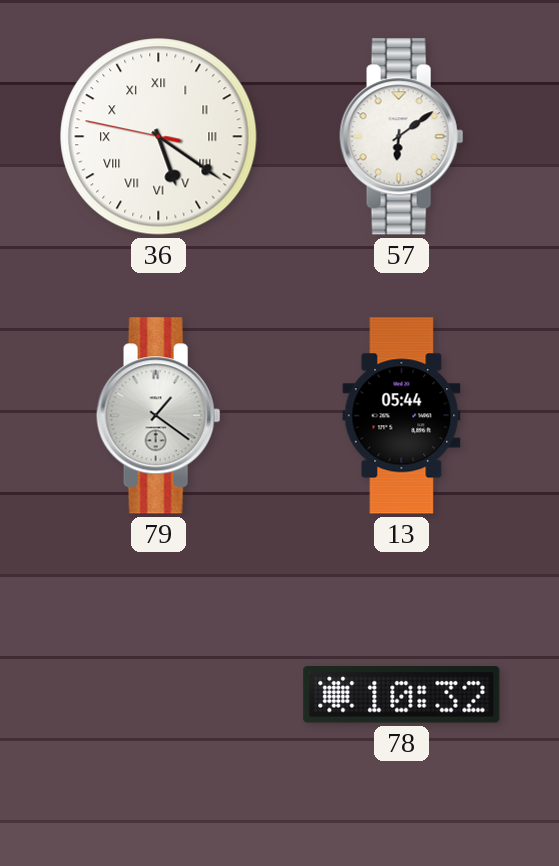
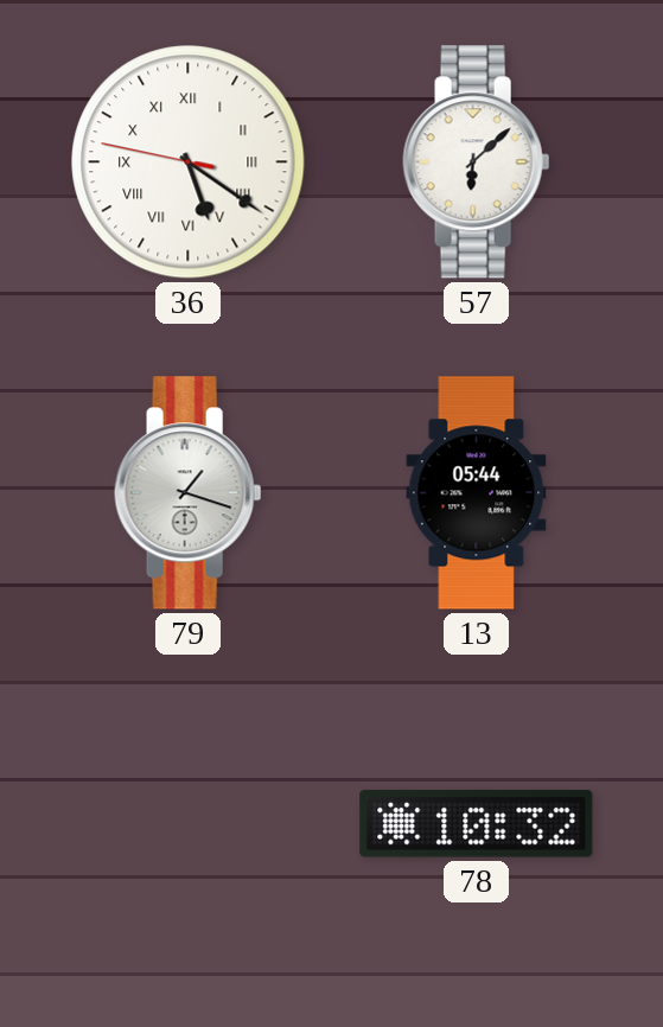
57: 6:09 -> 6:08 (477, 162)
79: 1:21 -> 1:18 (189, 493)
